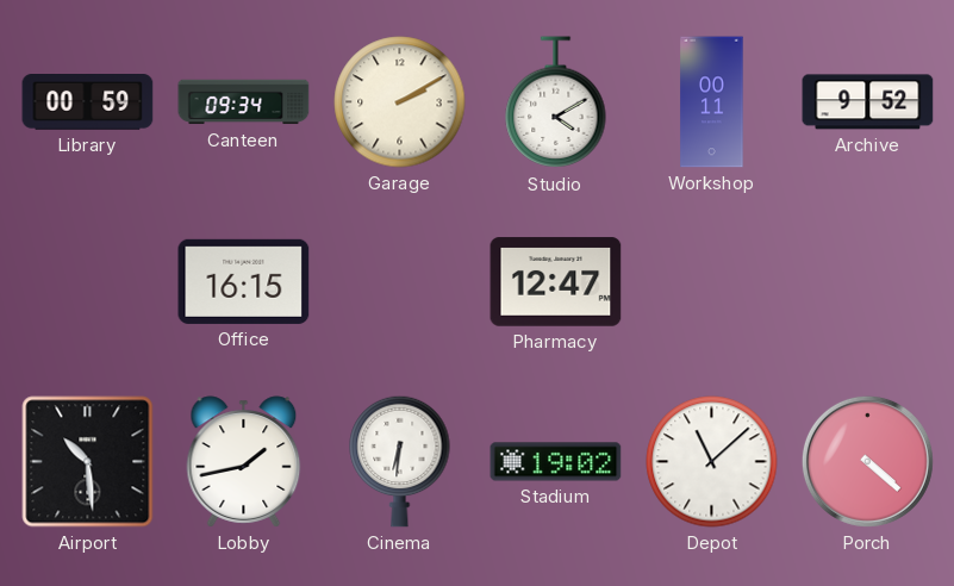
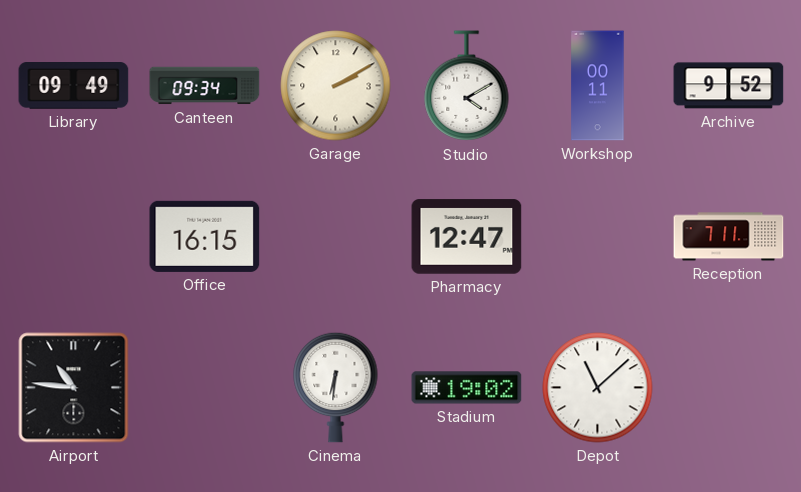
Library: 00:59 -> 09:49 (74, 86)
Reception: none -> 7:11 (729, 237)
Airport: 10:29 -> 10:46 (74, 388)
Lobby: 1:43 -> none (244, 462)
Porch: 4:22 -> none (867, 461)
